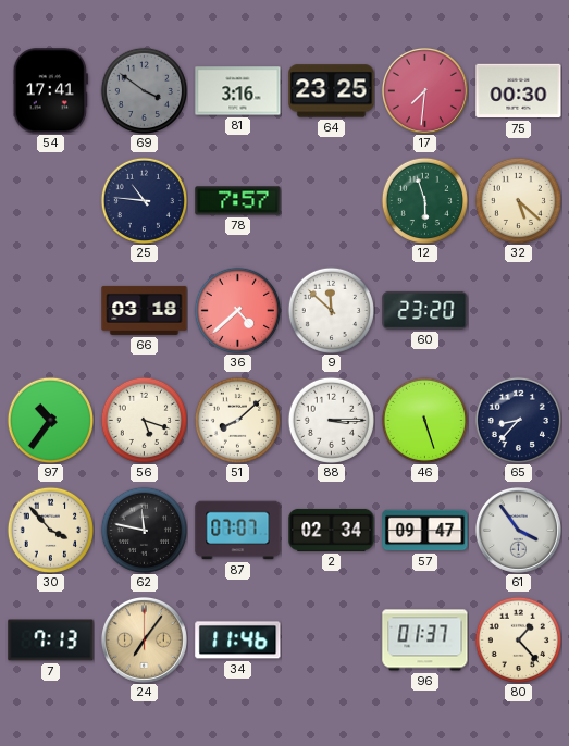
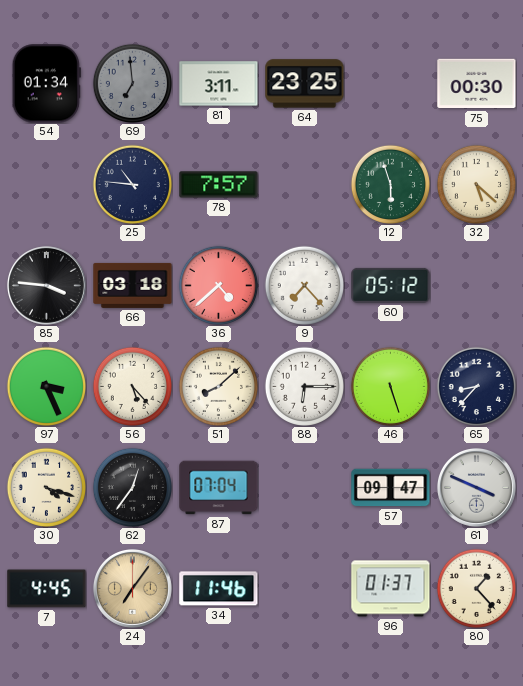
54: 17:41 -> 01:34 (46, 84)
69: 3:51 -> 6:59 (132, 83)
81: 3:16 -> 3:11 (219, 84)
17: 7:31 -> none (424, 90)
85: none -> 3:46 (46, 285)
9: 11:52 -> 7:23 (304, 285)
60: 23:20 -> 05:12 (391, 285)
97: 10:36 -> 3:26 (46, 386)
56: 5:18 -> 5:23 (132, 386)
88: 3:15 -> 6:15 (304, 386)
30: 3:53 -> 4:18 (46, 487)
62: 11:47 -> 12:36 (132, 487)
87: 07:07 -> 07:04 (219, 488)
2: 02:34 -> none (332, 530)
61: 3:54 -> 3:49 (476, 487)
7: 7:13 -> 4:45 (47, 589)
